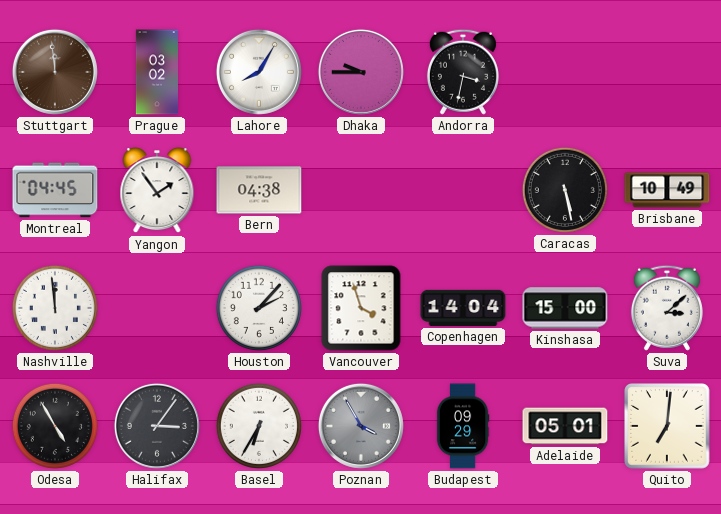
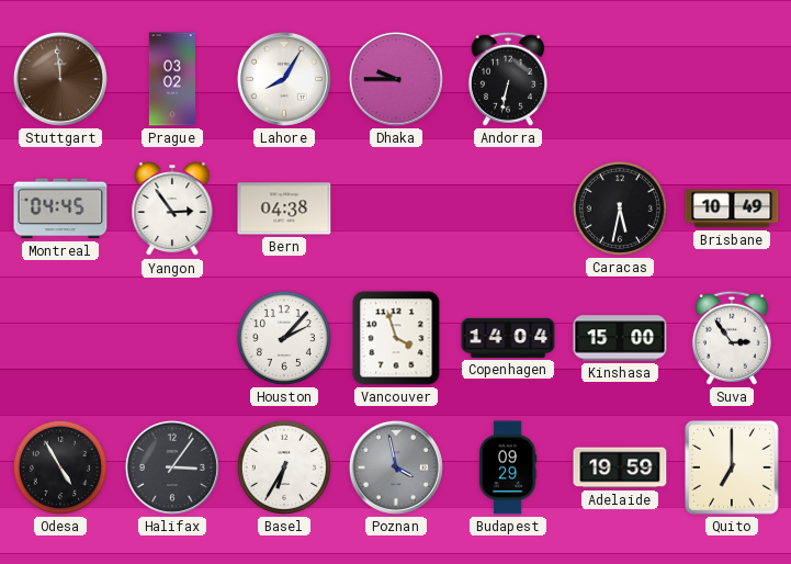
Andorra: 3:32 -> 6:32 (508, 79)
Yangon: 1:54 -> 2:54 (172, 210)
Caracas: 5:28 -> 5:32 (620, 208)
Nashville: 11:59 -> none (55, 308)
Suva: 3:08 -> 2:54 (732, 338)
Poznan: 3:55 -> 3:58 (396, 467)
Adelaide: 05:01 -> 19:59 (620, 467)
Quito: 7:01 -> 7:00 (732, 467)
